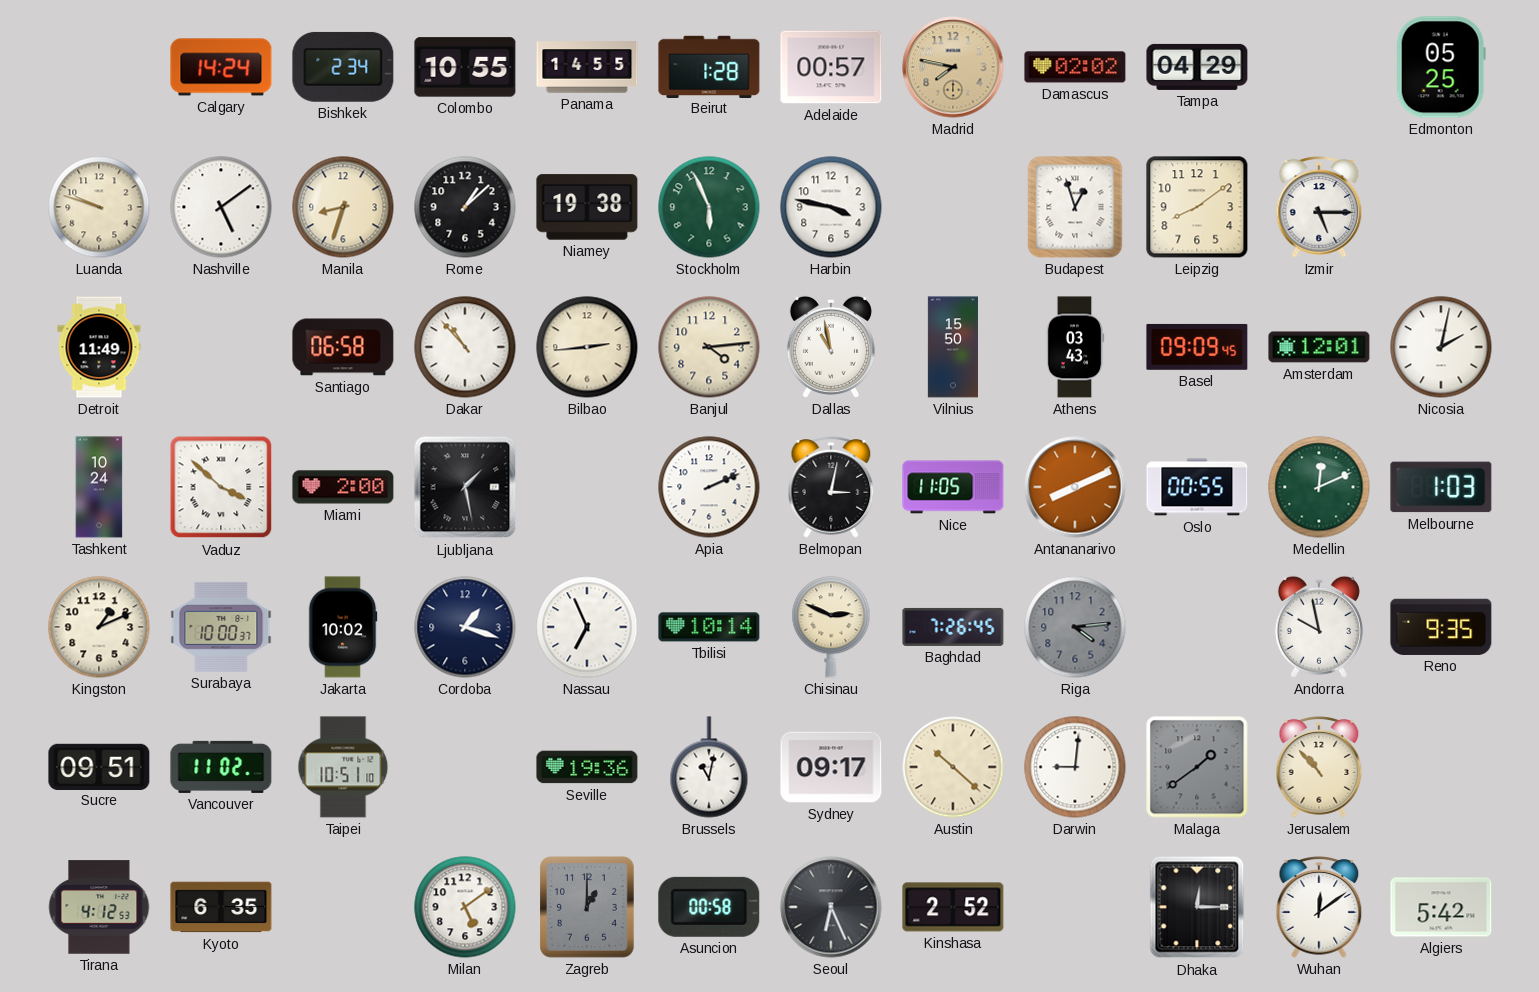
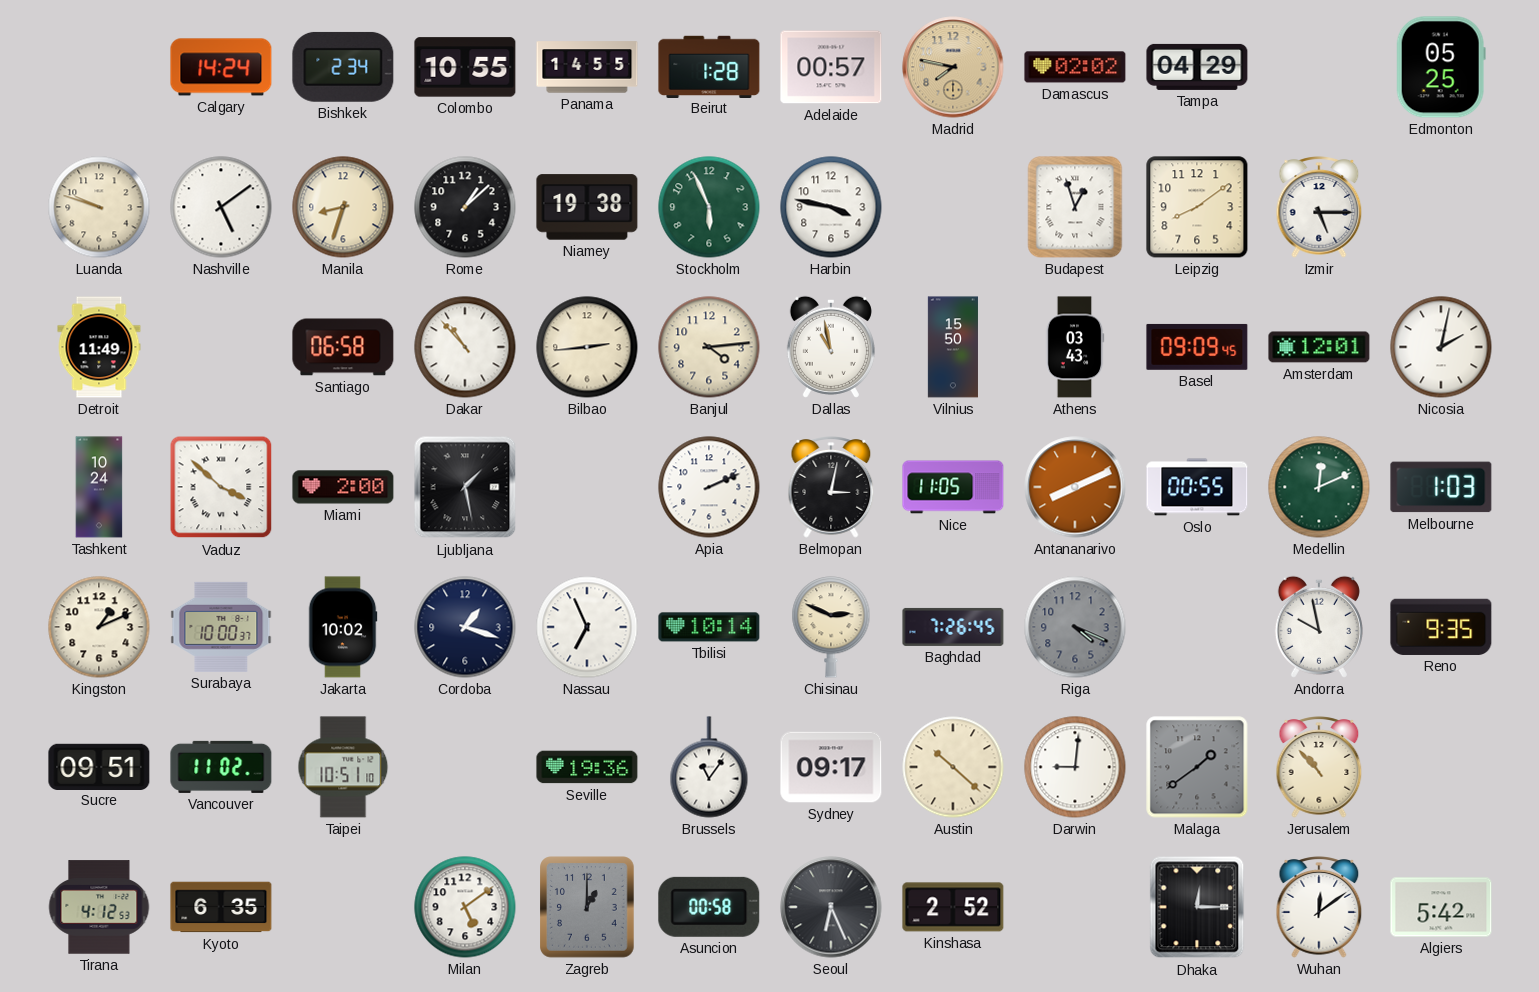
Riga: 4:14 -> 4:19 (1075, 627)
Brussels: 11:02 -> 11:06 (709, 767)
